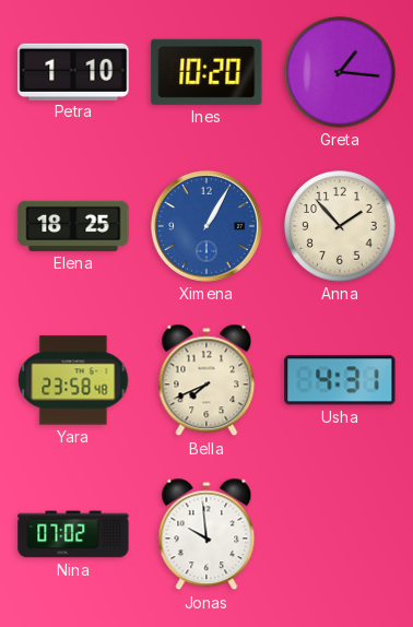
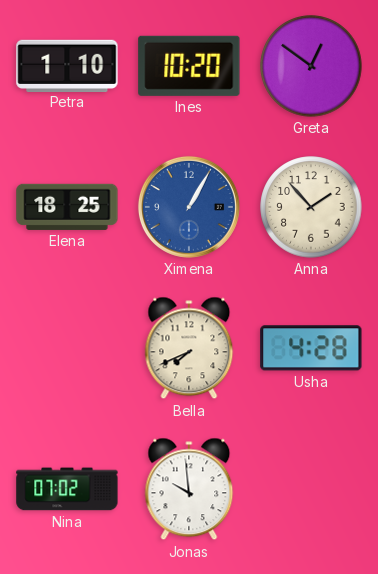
Greta: 1:16 -> 12:51 (311, 66)
Yara: 23:58 -> none (73, 380)
Usha: 4:31 -> 4:28 (311, 348)
